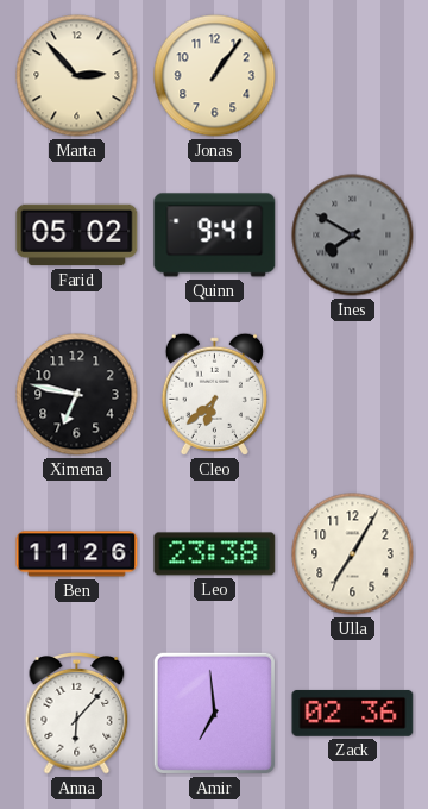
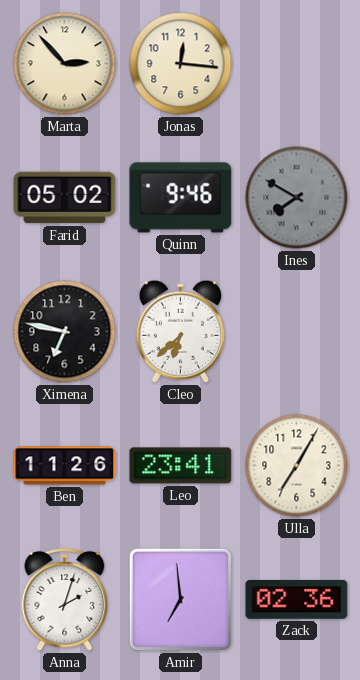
Jonas: 1:06 -> 12:16 (181, 64)
Quinn: 9:41 -> 9:46 (181, 198)
Leo: 23:38 -> 23:41 (181, 466)
Anna: 6:07 -> 2:03 (65, 600)
